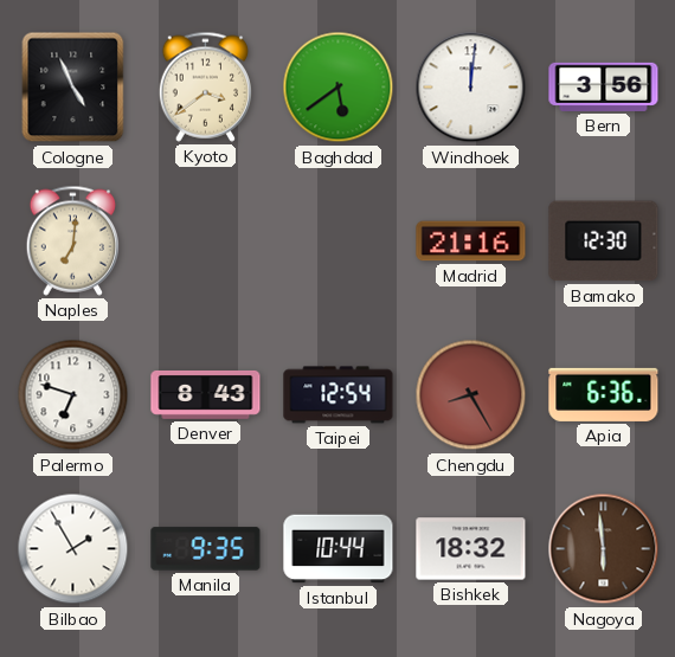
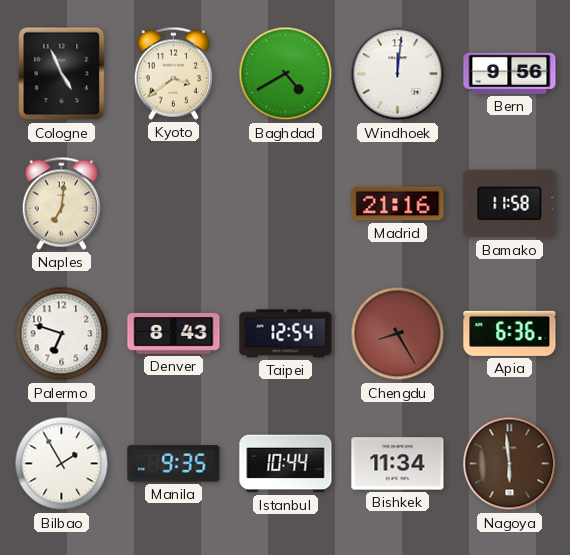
Baghdad: 5:39 -> 4:40 (286, 74)
Bern: 3:56 -> 9:56 (510, 73)
Bamako: 12:30 -> 11:58 (510, 204)
Bishkek: 18:32 -> 11:34 (398, 464)
